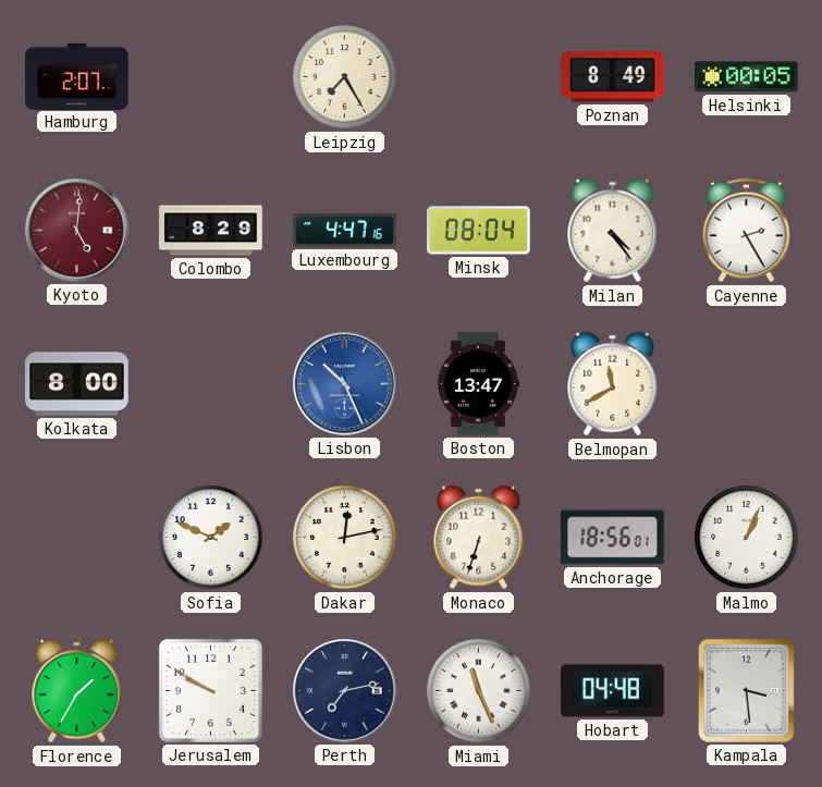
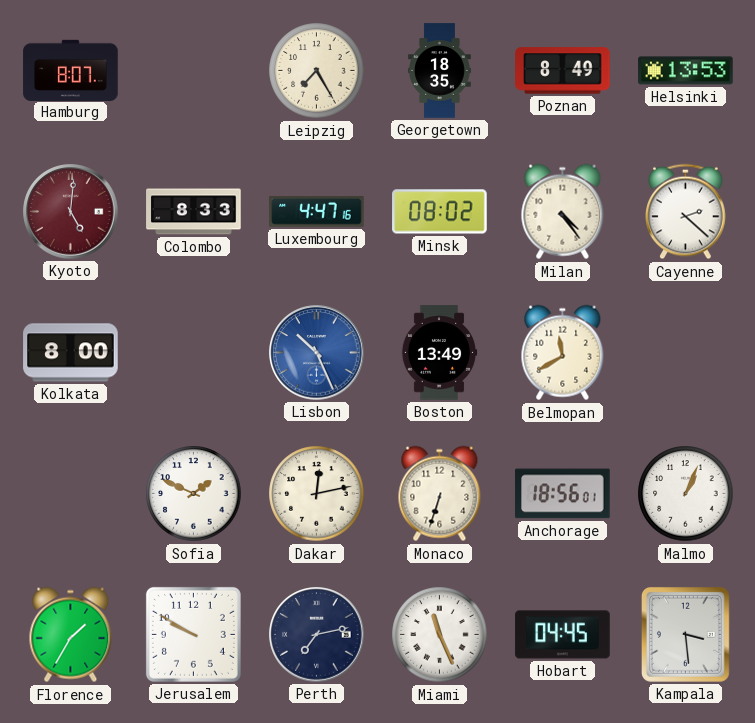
Hamburg: 2:07 -> 8:07 (71, 70)
Georgetown: none -> 18:35 (440, 71)
Helsinki: 00:05 -> 13:53 (686, 71)
Colombo: 8:29 -> 8:33 (194, 212)
Minsk: 08:04 -> 08:02 (440, 212)
Cayenne: 2:25 -> 2:22 (686, 212)
Boston: 13:47 -> 13:49 (439, 353)
Hobart: 04:48 -> 04:45 (563, 635)
